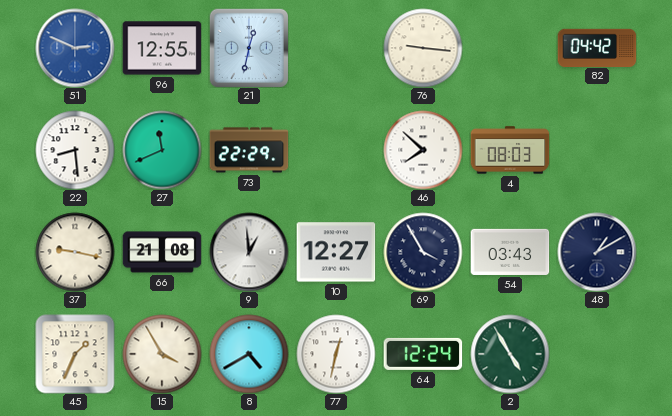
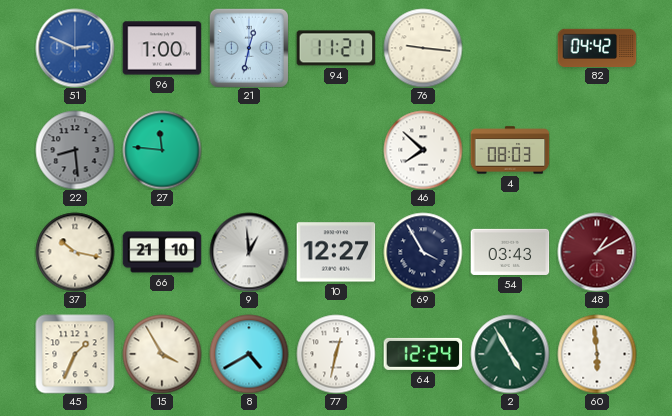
96: 12:55 -> 1:00 (162, 48)
94: none -> 11:21 (336, 48)
22 dial: white -> grey (75, 150)
27: 11:41 -> 11:46 (162, 150)
73: 22:29 -> none (249, 150)
37: 9:17 -> 10:17 (75, 252)
66: 21:08 -> 21:10 (162, 252)
48 dial: navy -> burgundy (597, 252)
60: none -> 5:59 (597, 354)
